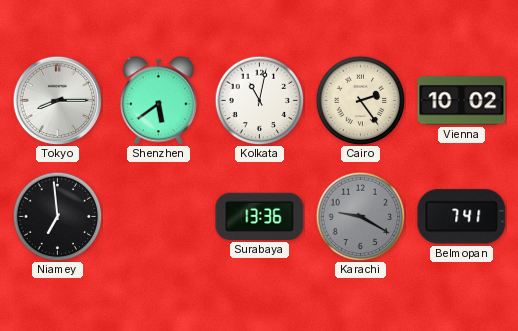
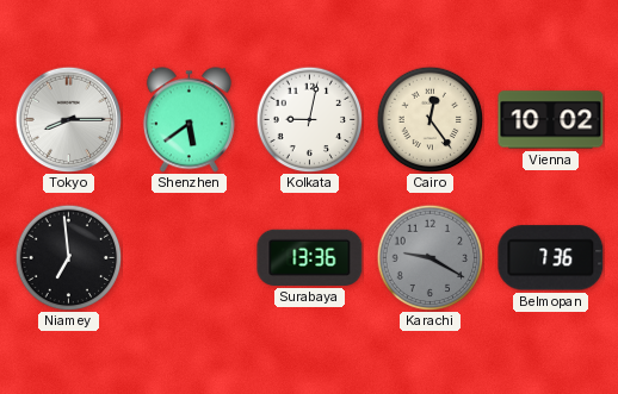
Kolkata: 11:02 -> 9:02 (309, 119)
Cairo: 2:24 -> 12:24 (429, 119)
Belmopan: 7:41 -> 7:36 (551, 258)
